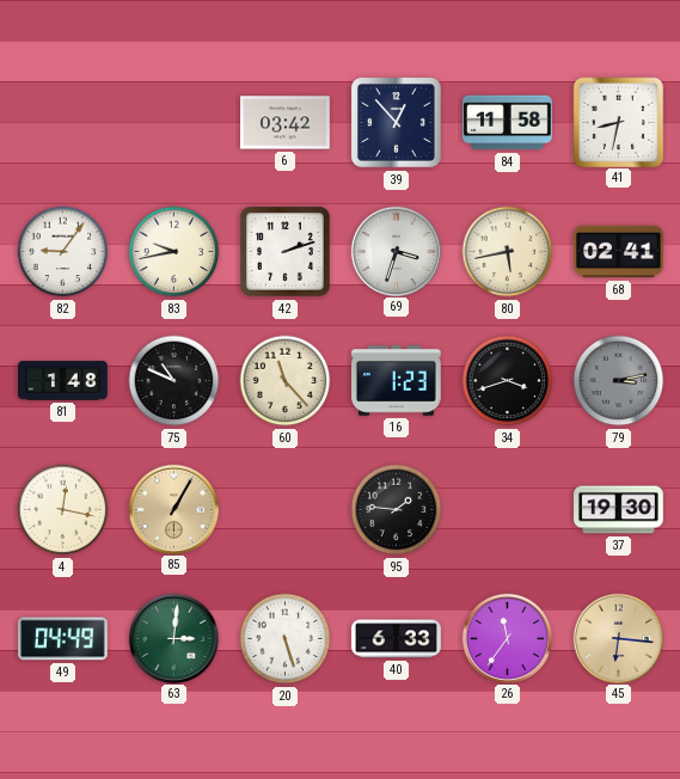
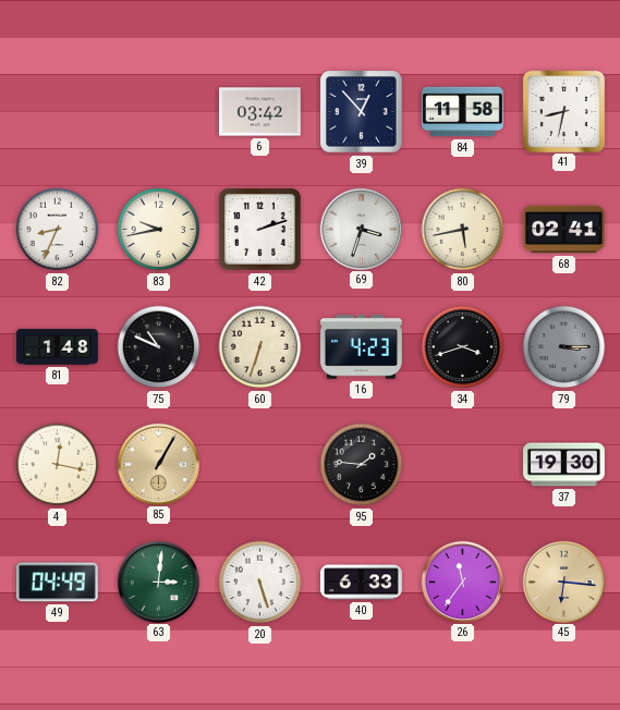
82: 9:06 -> 8:34 (58, 230)
60: 11:23 -> 6:33 (260, 347)
16: 1:23 -> 4:23 (362, 347)
79: 3:13 -> 3:15 (564, 347)
